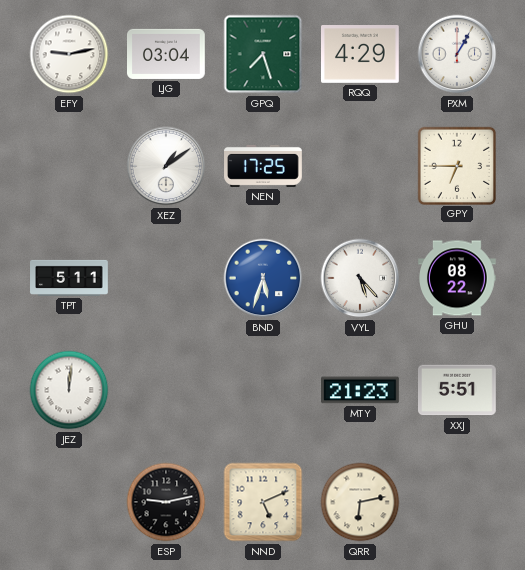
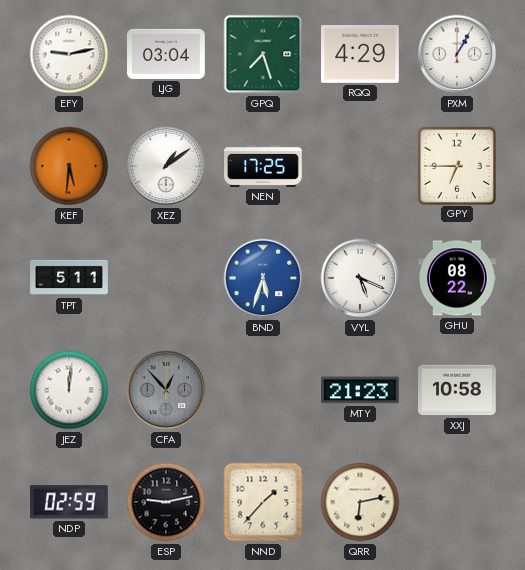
KEF: none -> 5:31 (69, 166)
VYL: 5:23 -> 5:19 (360, 278)
CFA: none -> 12:53 (166, 390)
XXJ: 5:51 -> 10:58 (458, 390)
NDP: none -> 02:59 (69, 502)
NND: 5:11 -> 1:37 (263, 502)
